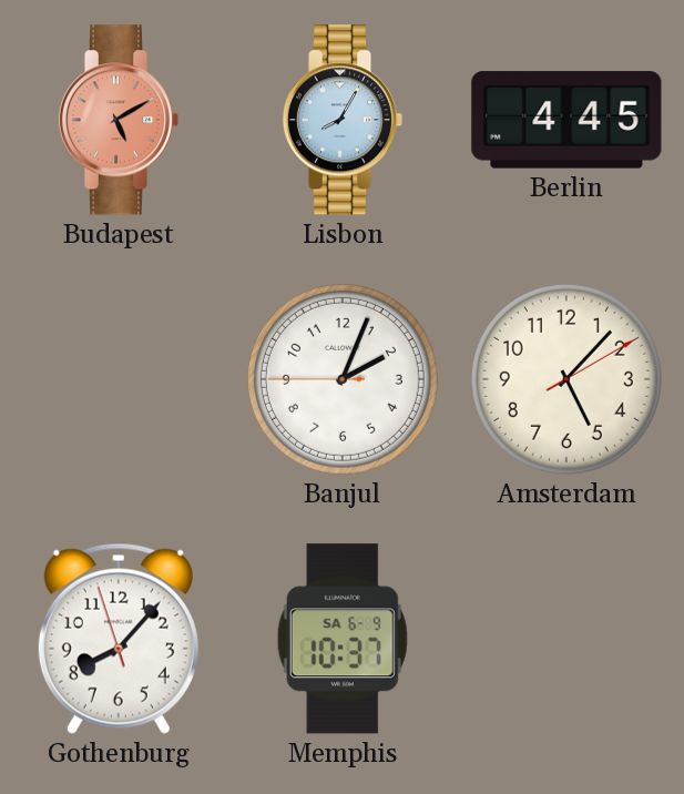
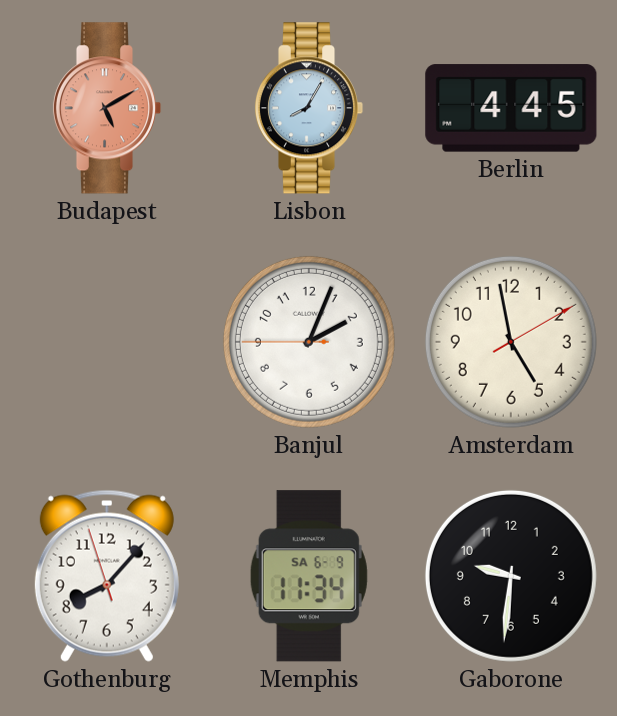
Amsterdam: 5:07 -> 4:58 (511, 342)
Memphis: 10:37 -> 11:34 (309, 576)
Gaborone: none -> 9:31 (511, 576)
